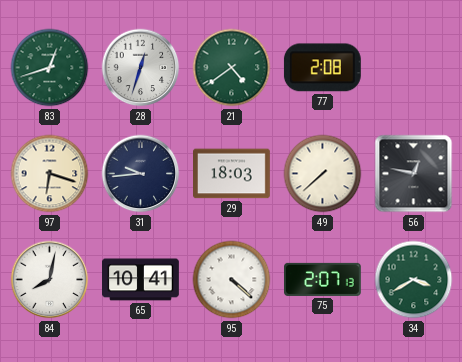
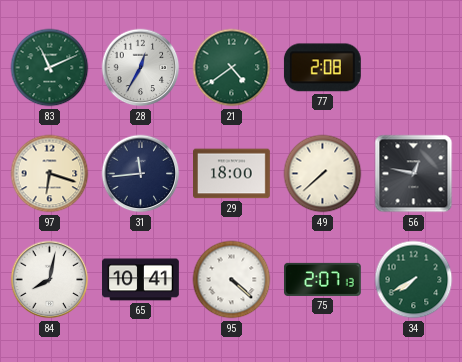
83: 12:42 -> 11:11 (50, 68)
28: 12:33 -> 12:35 (141, 68)
31: 9:44 -> 11:44 (141, 174)
29: 18:03 -> 18:00 (232, 174)
34: 3:40 -> 7:40 (414, 280)
